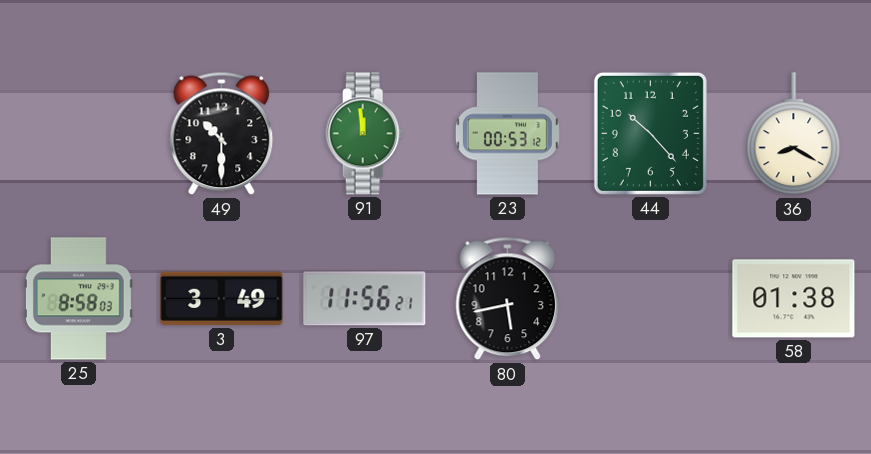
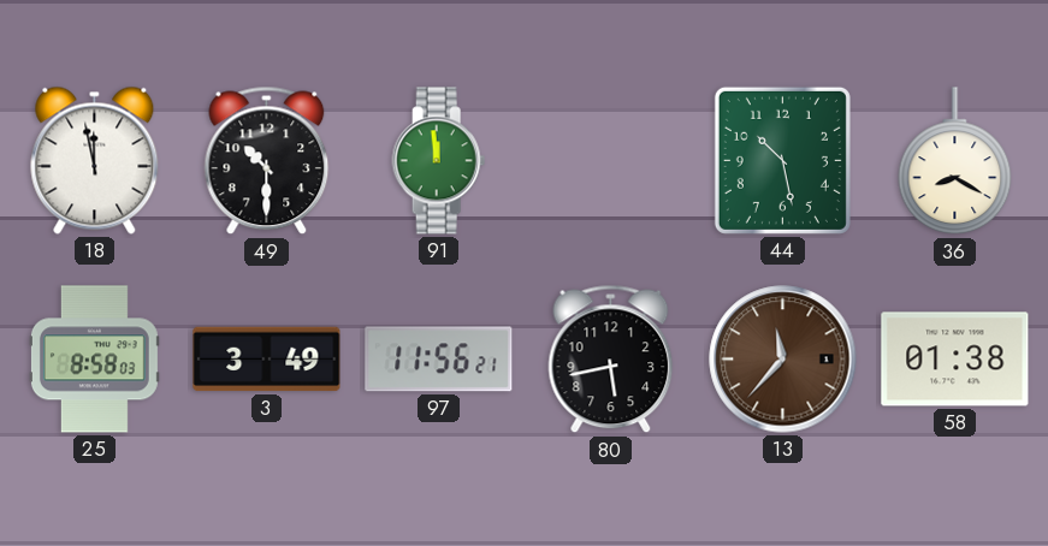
18: none -> 11:58 (95, 160)
23: 00:53 -> none (507, 134)
44: 10:23 -> 10:28 (782, 160)
13: none -> 11:37 (783, 360)
